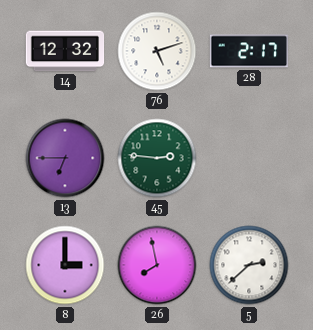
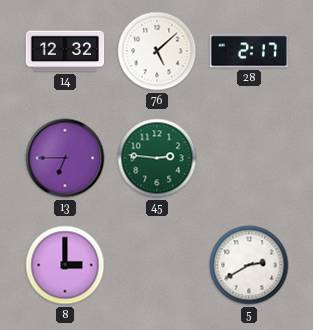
76: 5:12 -> 5:08 (157, 51)
26: 7:58 -> none (157, 265)
5: 2:38 -> 2:40 (249, 265)
